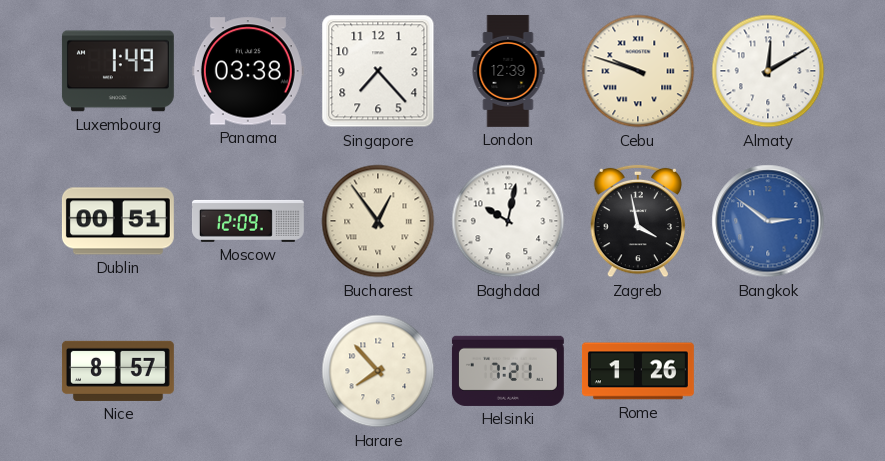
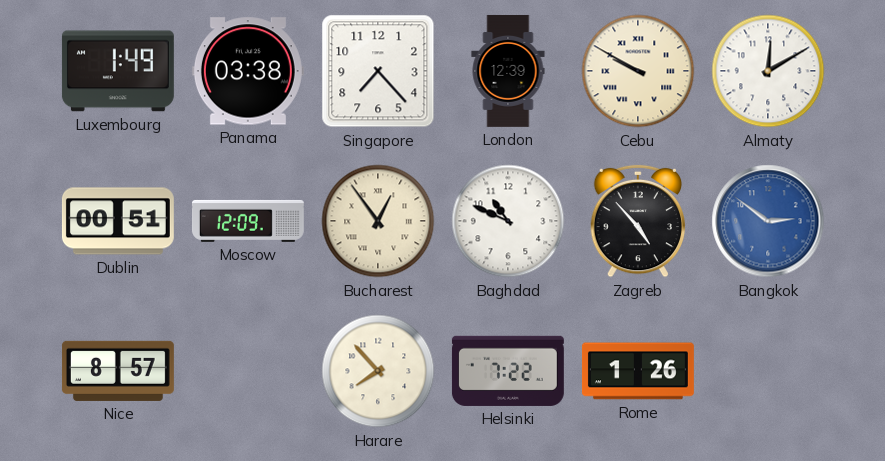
Cebu: 9:48 -> 9:50 (638, 71)
Baghdad: 10:02 -> 10:49 (508, 221)
Zagreb: 3:58 -> 4:53 (638, 221)
Helsinki: 7:21 -> 7:22 (508, 371)
